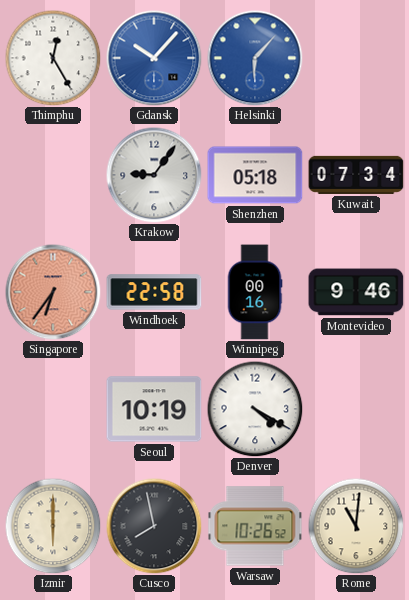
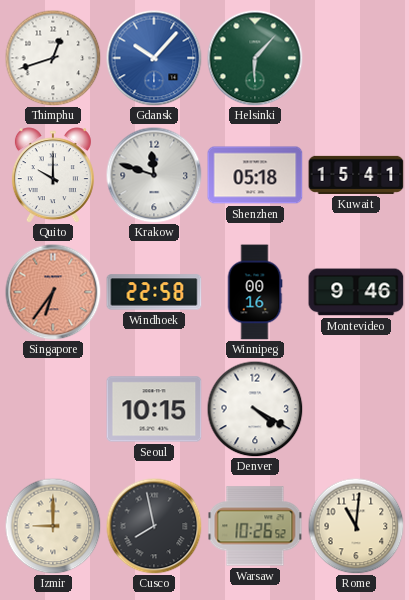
Thimphu: 12:25 -> 12:42 (53, 58)
Helsinki dial: blue -> green (255, 58)
Quito: none -> 10:00 (53, 175)
Krakow: 9:06 -> 11:48 (154, 175)
Kuwait: 07:34 -> 15:41 (356, 175)
Seoul: 10:19 -> 10:15 (154, 409)
Izmir: 6:00 -> 9:00 (53, 526)
